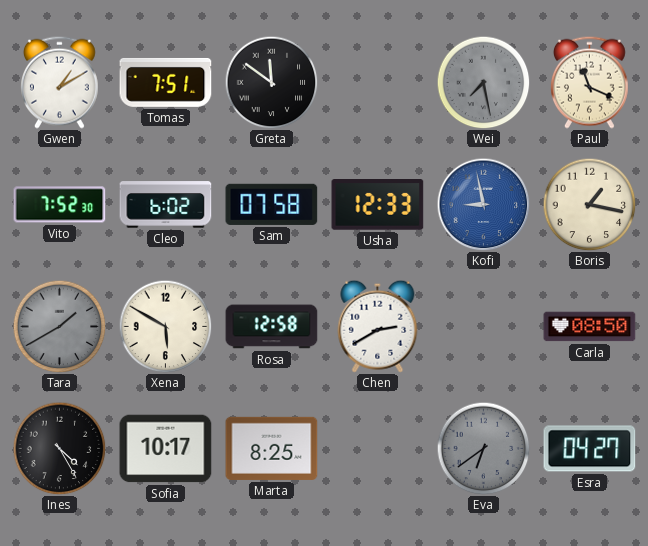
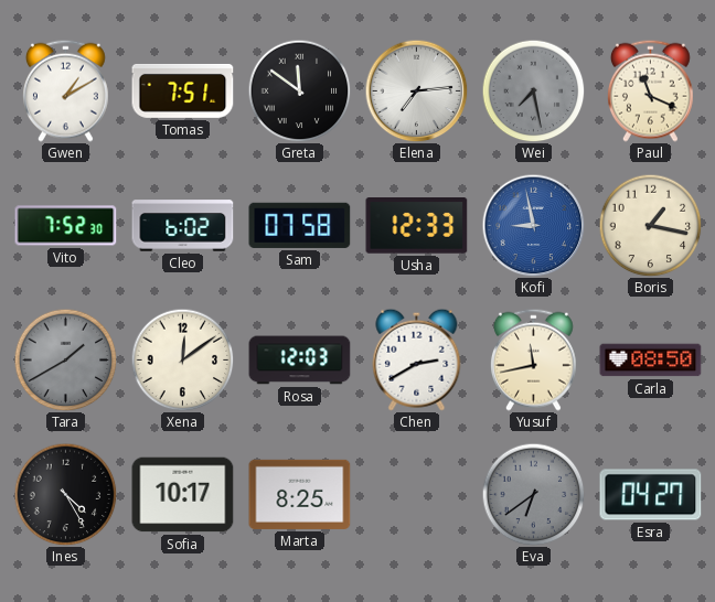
Elena: none -> 7:14 (416, 90)
Xena: 5:50 -> 12:09 (182, 359)
Rosa: 12:58 -> 12:03 (300, 361)
Yusuf: none -> 11:43 (533, 359)
